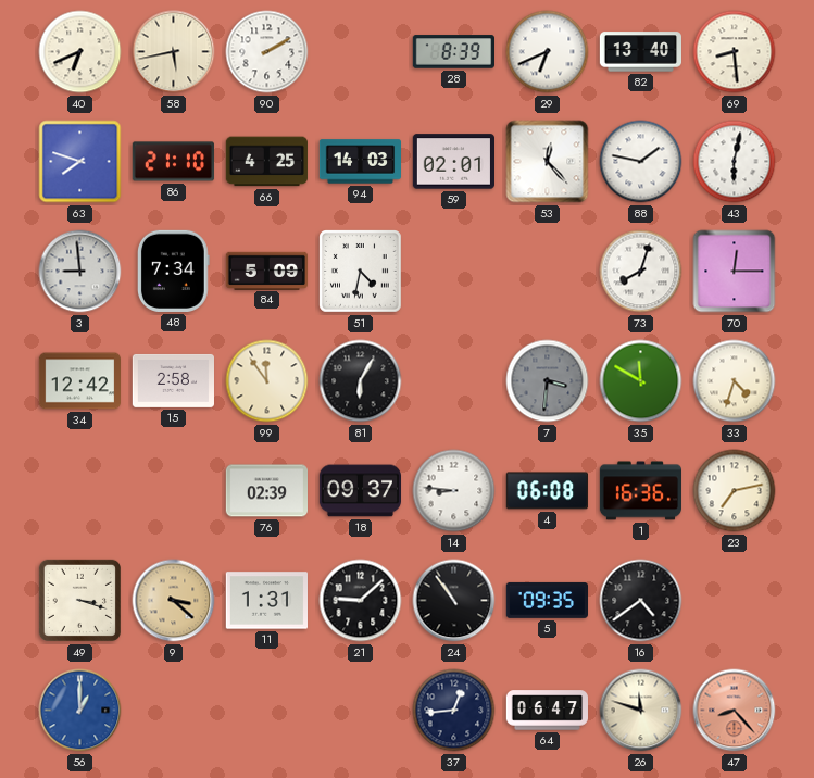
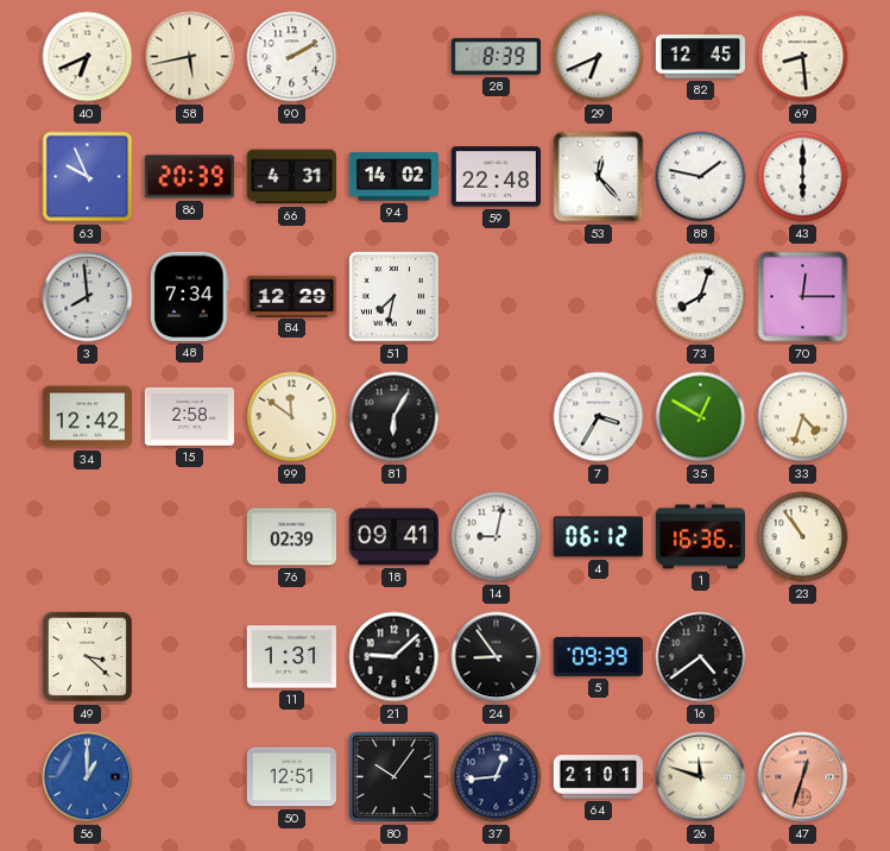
82: 13:40 -> 12:45 (700, 57)
63: 7:48 -> 9:56 (88, 177)
86: 21:10 -> 20:39 (189, 177)
66: 4:25 -> 4:31 (291, 177)
94: 14:03 -> 14:02 (393, 177)
59: 02:01 -> 22:48 (496, 177)
43: 6:02 -> 6:00 (803, 177)
3: 8:59 -> 7:59 (88, 297)
84: 5:09 -> 12:29 (291, 296)
51: 4:32 -> 7:32 (394, 297)
99: 11:54 -> 11:51 (292, 417)
7: 3:31 -> 3:35 (599, 417)
7 dial: grey -> white (599, 417)
35: 11:50 -> 12:50 (701, 417)
18: 09:37 -> 09:41 (393, 537)
14: 8:46 -> 9:02 (497, 537)
4: 06:08 -> 06:12 (598, 537)
23: 7:13 -> 10:54 (803, 537)
49: 3:18 -> 3:22 (87, 656)
9: 3:22 -> none (174, 601)
24: 10:54 -> 8:54 (497, 657)
5: 09:35 -> 09:39 (598, 656)
50: none -> 12:51 (291, 777)
80: none -> 10:06 (394, 777)
64: 06:47 -> 21:01 (598, 777)
47: 8:23 -> 12:33 (803, 777)
